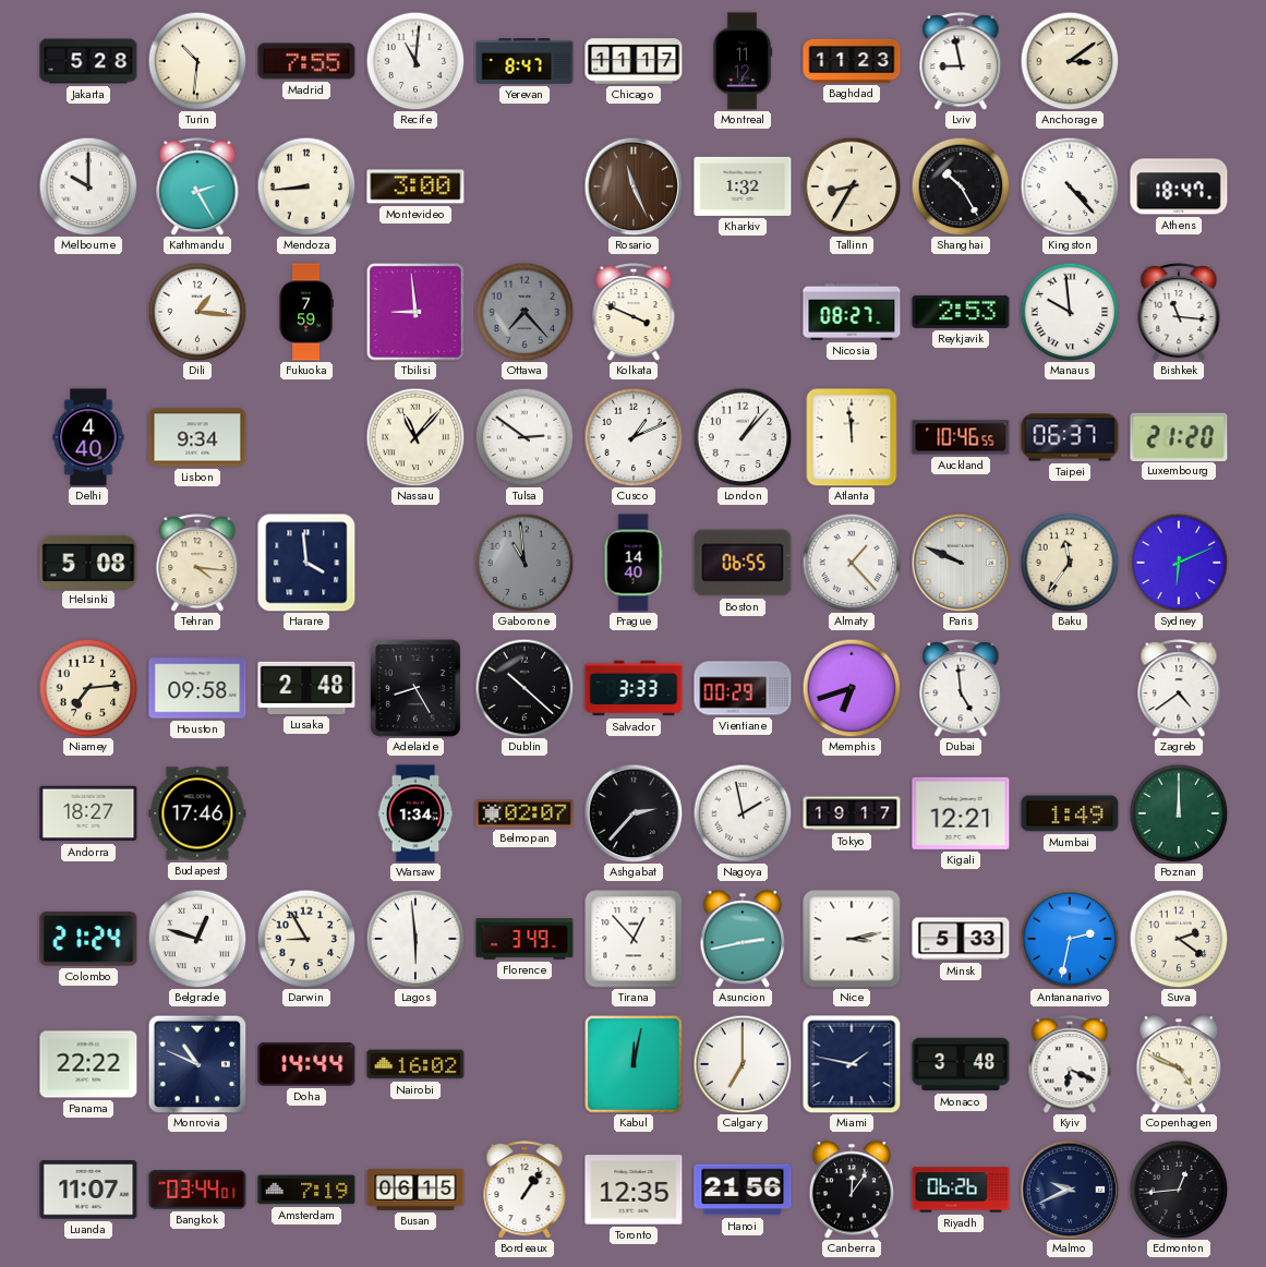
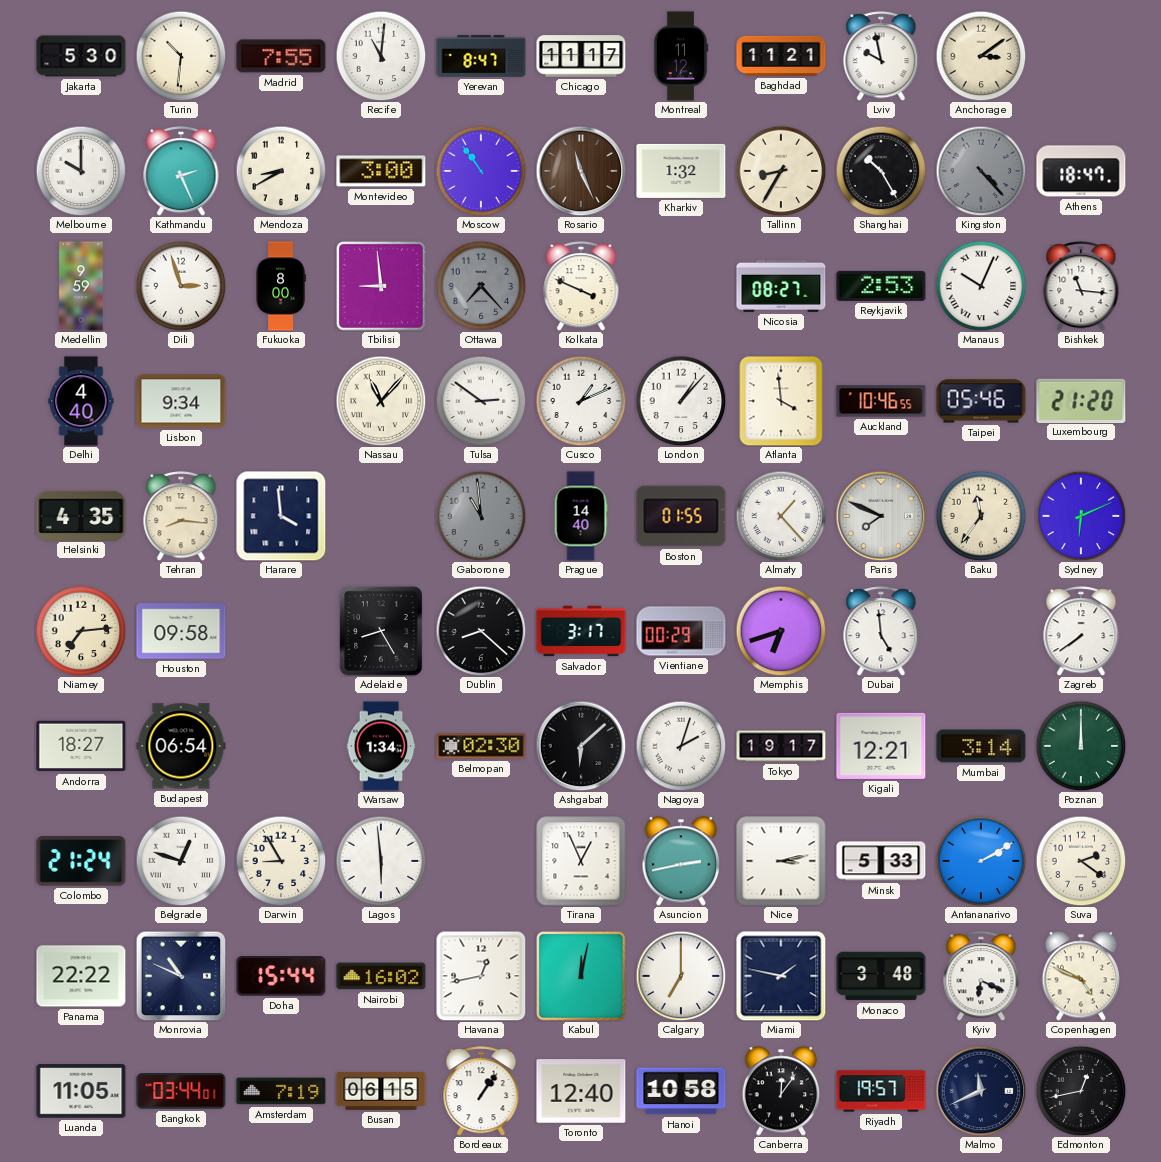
Jakarta: 5:28 -> 5:30 (81, 56)
Baghdad: 11:23 -> 11:21 (781, 56)
Lviv: 8:58 -> 9:58 (881, 56)
Kathmandu: 2:25 -> 2:26 (181, 171)
Mendoza: 8:44 -> 8:40 (281, 171)
Moscow: none -> 10:54 (481, 171)
Kingston dial: white -> grey (981, 171)
Medellin: none -> 9:59 (81, 286)
Dili: 1:16 -> 2:57 (181, 286)
Fukuoka: 7:59 -> 8:00 (281, 286)
Manaus: 9:59 -> 10:04 (981, 286)
Atlanta: 11:59 -> 3:59 (781, 401)
Taipei: 06:37 -> 05:46 (981, 401)
Helsinki: 5:08 -> 4:35 (81, 515)
Tehran: 4:16 -> 8:16 (181, 516)
Boston: 06:55 -> 01:55 (681, 516)
Paris: 9:49 -> 7:49 (881, 516)
Lusaka: 2:48 -> none (306, 688)
Dublin: 10:22 -> 8:22 (481, 631)
Salvador: 3:33 -> 3:17 (581, 631)
Zagreb: 4:39 -> 7:39 (1081, 631)
Budapest: 17:46 -> 06:54 (181, 746)
Belmopan: 02:07 -> 02:30 (481, 746)
Ashgabat: 2:37 -> 6:08 (581, 746)
Nagoya: 1:58 -> 2:03 (681, 746)
Mumbai: 1:49 -> 3:14 (981, 746)
Florence: 3:49 -> none (525, 939)
Tirana: 12:53 -> 12:56 (581, 861)
Antananarivo: 2:32 -> 2:10 (981, 861)
Doha: 14:44 -> 15:44 (281, 976)
Havana: none -> 12:43 (481, 976)
Luanda: 11:07 -> 11:05 (81, 1091)
Toronto: 12:35 -> 12:40 (581, 1091)
Hanoi: 21:56 -> 10:58 (681, 1091)
Riyadh: 06:26 -> 19:57 (881, 1091)
Malmo: 9:41 -> 11:41 (981, 1091)
Edmonton: 12:44 -> 12:43 (1081, 1091)
